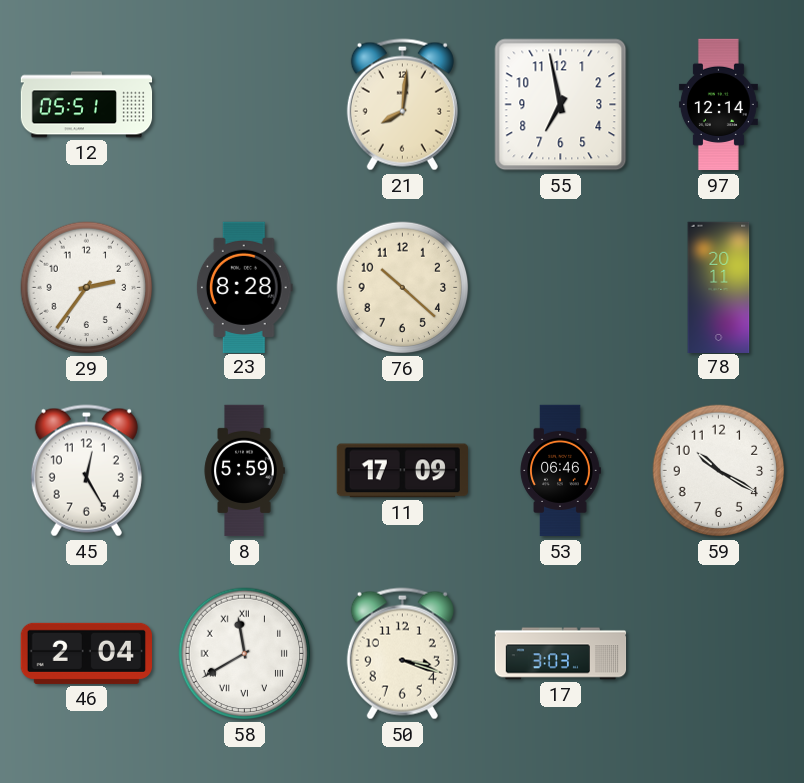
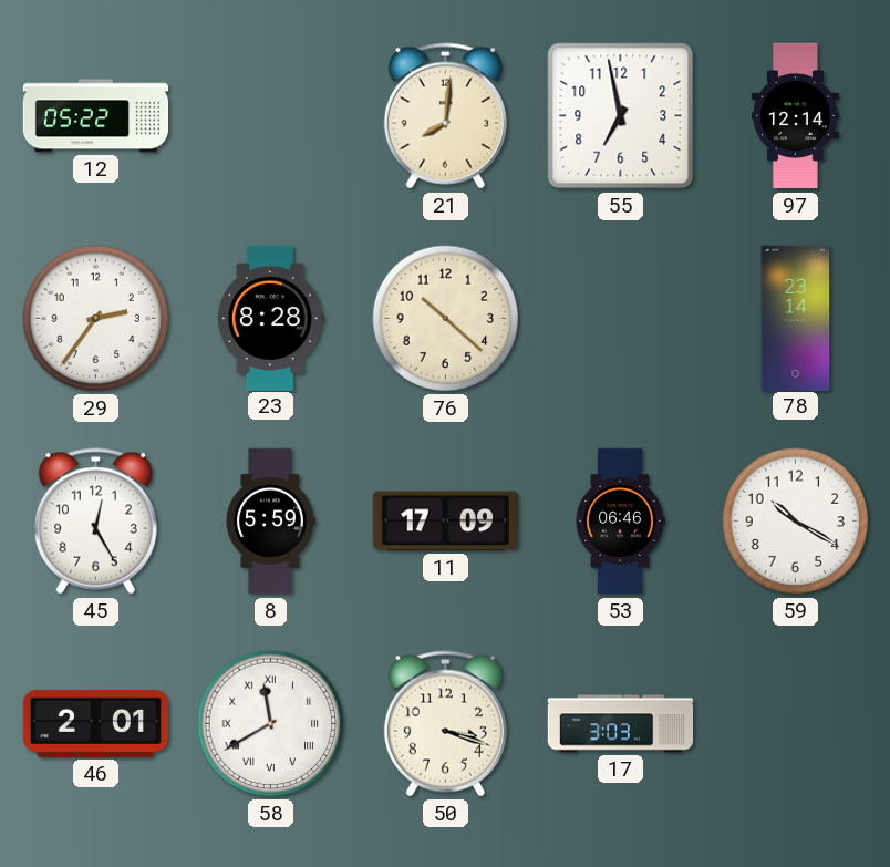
12: 05:51 -> 05:22 (96, 116)
78: 20:11 -> 23:14 (796, 318)
46: 2:04 -> 2:01 (95, 723)
